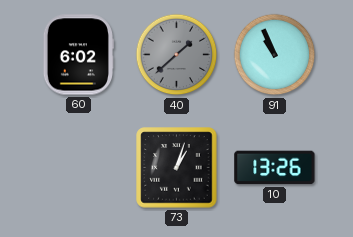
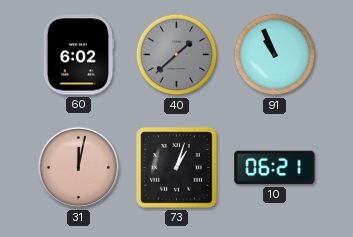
31: none -> 12:02 (78, 167)
10: 13:26 -> 06:21 (275, 168)
